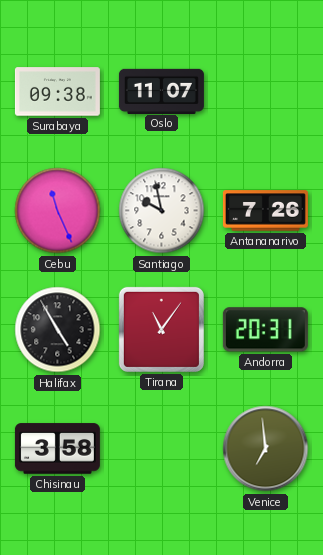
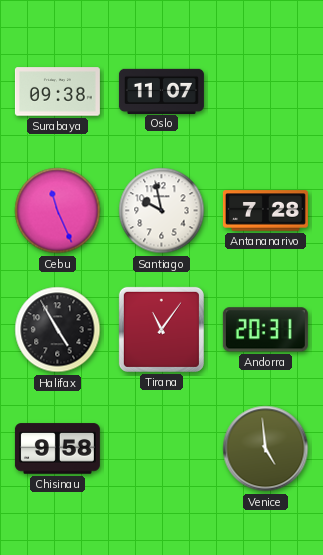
Antananarivo: 7:26 -> 7:28 (265, 211)
Chisinau: 3:58 -> 9:58 (57, 449)
Venice: 6:59 -> 4:59 (266, 449)
